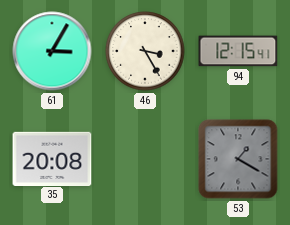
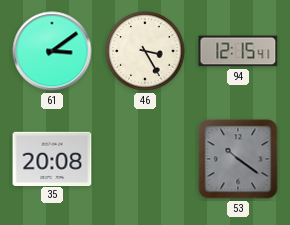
61: 3:05 -> 3:09 (52, 51)
53: 1:20 -> 10:21 (238, 159)
